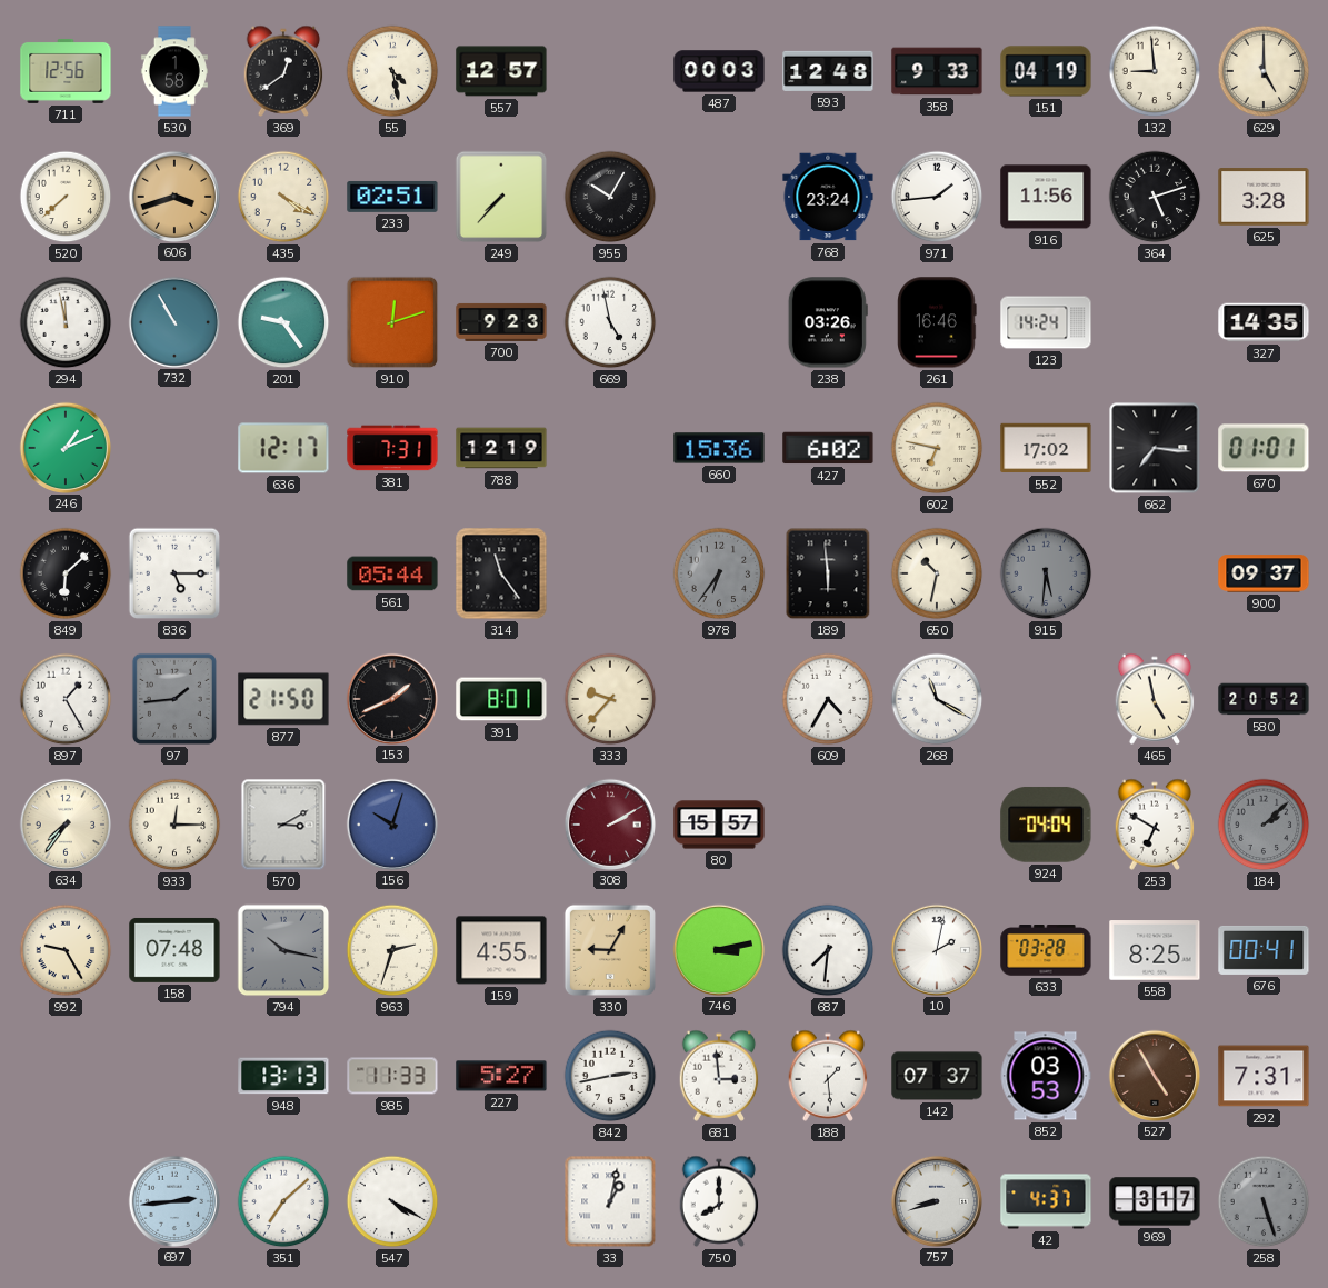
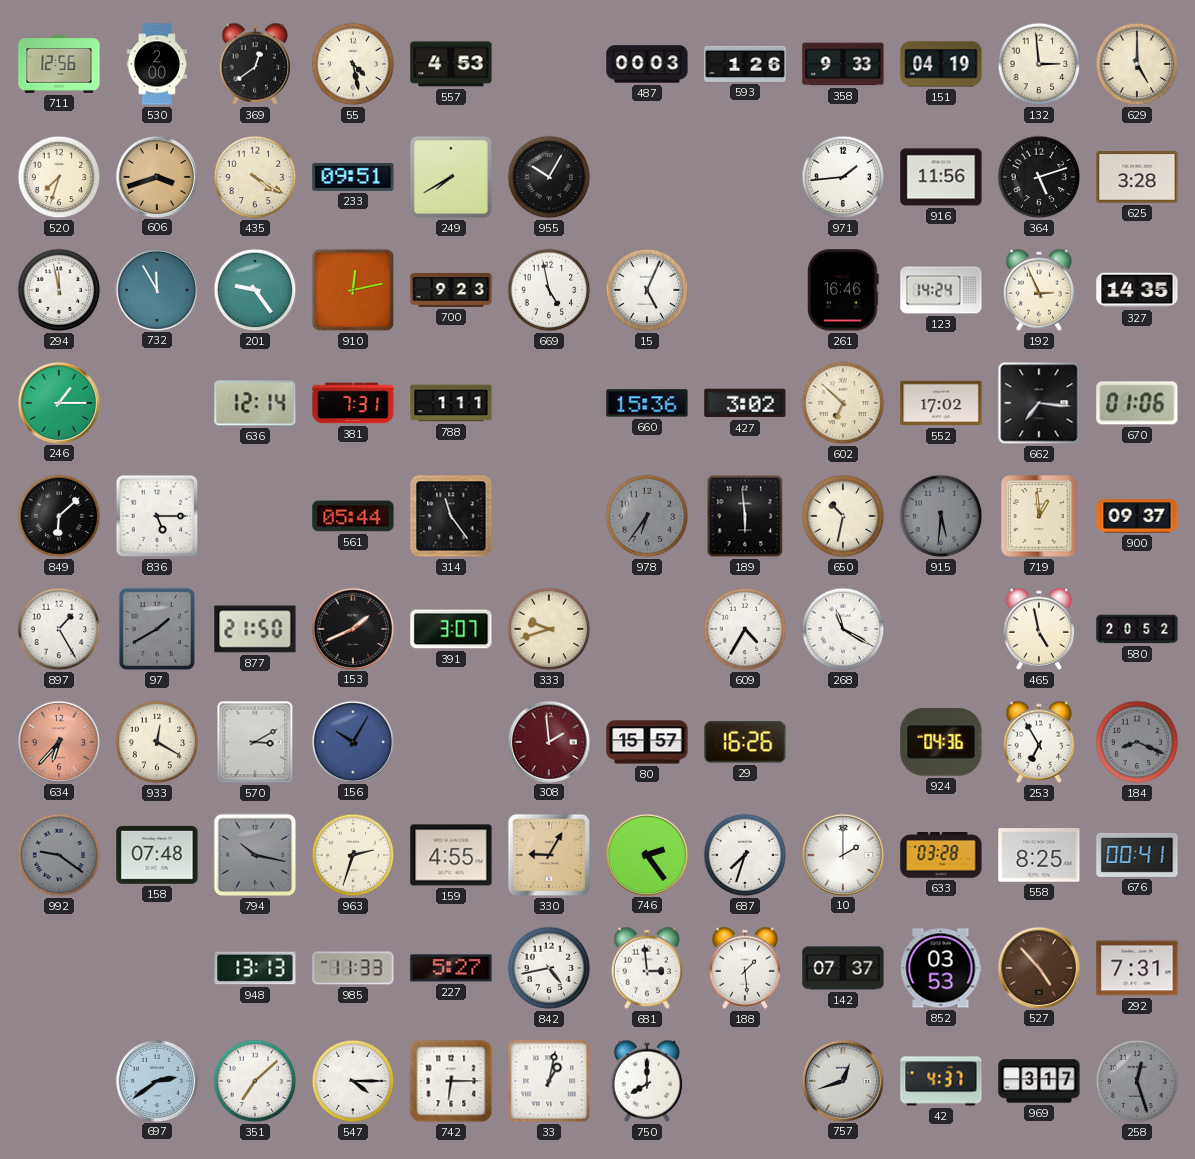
530: 1:58 -> 2:00 (157, 64)
557: 12:57 -> 4:53 (451, 64)
593: 12:48 -> 1:26 (745, 64)
132: 8:59 -> 2:59 (1039, 64)
520: 7:38 -> 7:33 (59, 177)
233: 02:51 -> 09:51 (353, 177)
249: 7:37 -> 7:40 (451, 177)
768: 23:24 -> none (828, 197)
732: 10:55 -> 11:55 (156, 289)
910: 12:12 -> 12:13 (353, 290)
15: none -> 5:04 (647, 290)
238: 03:26 -> none (828, 322)
192: none -> 2:56 (1039, 290)
246: 1:11 -> 1:15 (58, 402)
636: 12:17 -> 12:14 (255, 403)
788: 12:19 -> 1:11 (451, 403)
427: 6:02 -> 3:02 (745, 403)
602: 6:47 -> 6:52 (843, 403)
670: 01:01 -> 01:06 (1137, 403)
719: none -> 12:59 (1039, 516)
97: 1:44 -> 1:40 (157, 629)
391: 8:01 -> 3:07 (451, 629)
333: 9:37 -> 9:42 (549, 629)
634: 7:36 -> 6:37 (58, 741)
634 dial: cream -> salmon (58, 741)
933: 12:15 -> 12:20 (157, 742)
156: 10:03 -> 10:05 (352, 741)
308: 2:10 -> 1:59 (548, 741)
29: none -> 16:26 (745, 742)
924: 04:04 -> 04:36 (941, 742)
253: 6:50 -> 6:55 (1039, 742)
184: 2:08 -> 8:19 (1137, 742)
992: 9:25 -> 9:21 (59, 855)
992 dial: cream -> grey (59, 855)
746: 3:13 -> 2:24 (646, 854)
687: 7:31 -> 7:33 (745, 855)
10: 2:02 -> 2:00 (842, 854)
842: 2:43 -> 4:43 (549, 968)
527: 4:55 -> 4:53 (1038, 967)
697: 2:44 -> 2:39 (156, 1080)
547: 4:20 -> 4:15 (353, 1081)
742: none -> 6:15 (451, 1081)
757: 8:42 -> 12:42 (842, 1080)
258: 5:27 -> 12:27 (1137, 1081)
